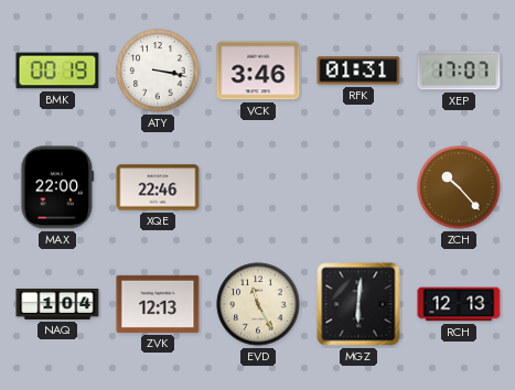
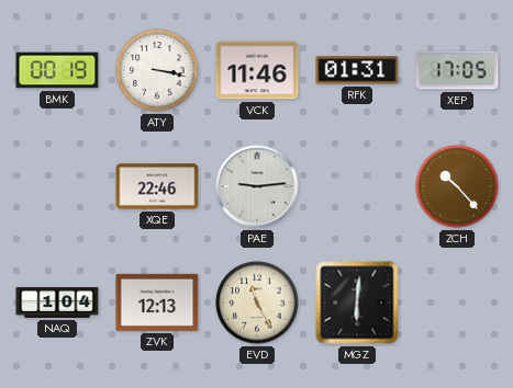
VCK: 3:46 -> 11:46 (257, 70)
XEP: 17:07 -> 17:05 (457, 70)
MAX: 22:00 -> none (57, 187)
PAE: none -> 9:14 (257, 186)
RCH: 12:13 -> none (459, 304)
